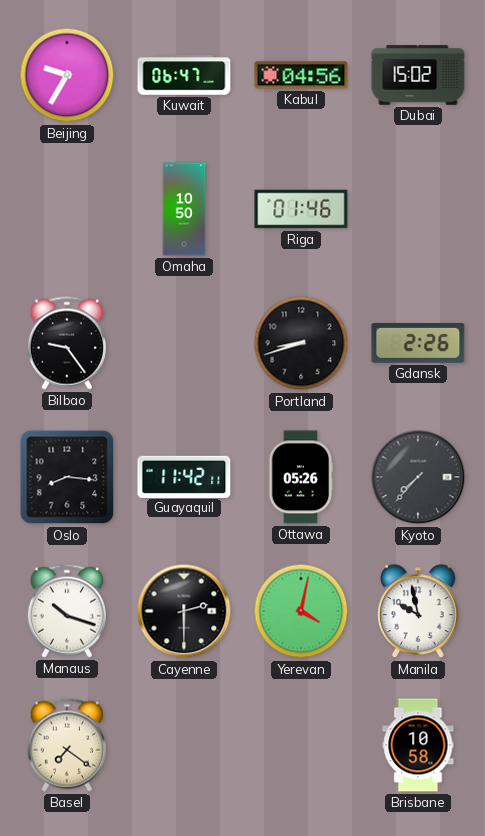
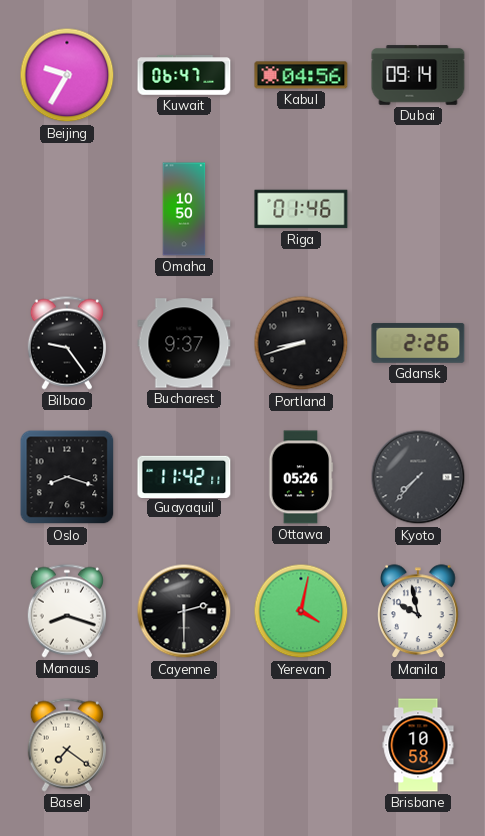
Dubai: 15:02 -> 09:14 (418, 75)
Bucharest: none -> 9:37 (184, 343)
Oslo: 8:16 -> 8:18 (67, 477)
Manaus: 10:18 -> 8:18 (67, 611)
